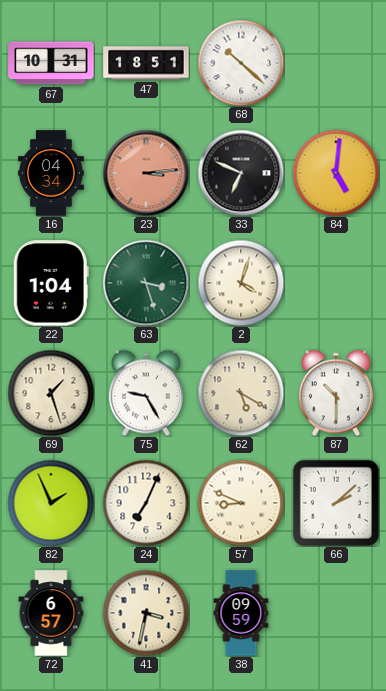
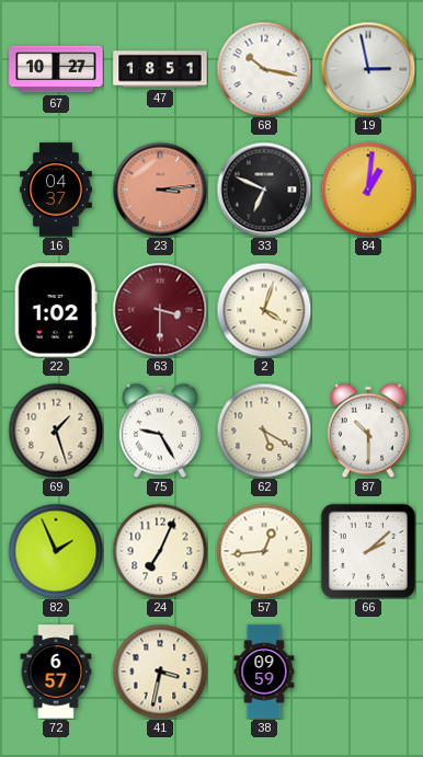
67: 10:31 -> 10:27 (56, 69)
68: 10:22 -> 10:17 (264, 69)
19: none -> 2:58 (368, 69)
16: 04:34 -> 04:37 (56, 190)
84: 5:01 -> 1:01 (368, 190)
22: 1:04 -> 1:02 (56, 310)
63: 3:27 -> 3:30 (160, 310)
63 dial: green -> burgundy (160, 310)
57: 8:49 -> 12:44 (264, 551)
